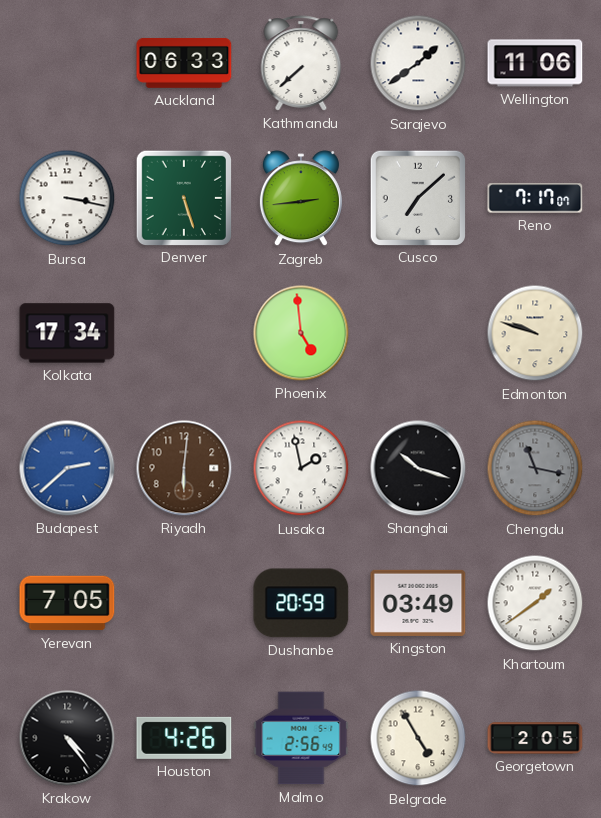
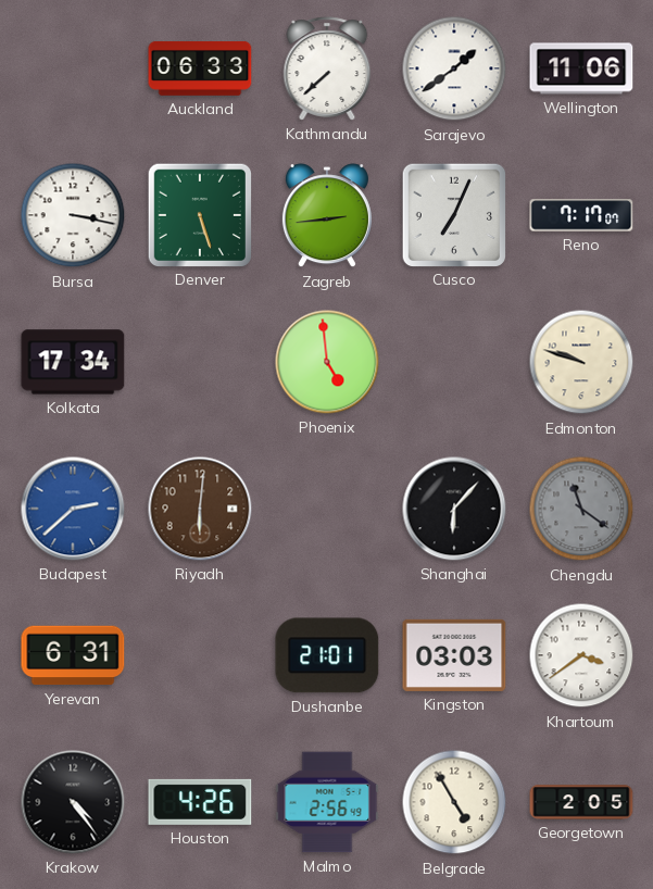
Cusco: 7:08 -> 7:04 (453, 214)
Lusaka: 1:58 -> none (301, 468)
Shanghai: 10:18 -> 6:07 (454, 509)
Chengdu: 11:17 -> 11:21 (581, 509)
Yerevan: 7:05 -> 6:31 (73, 655)
Dushanbe: 20:59 -> 21:01 (327, 655)
Kingston: 03:49 -> 03:03 (454, 655)
Khartoum: 1:39 -> 3:39 (581, 655)
